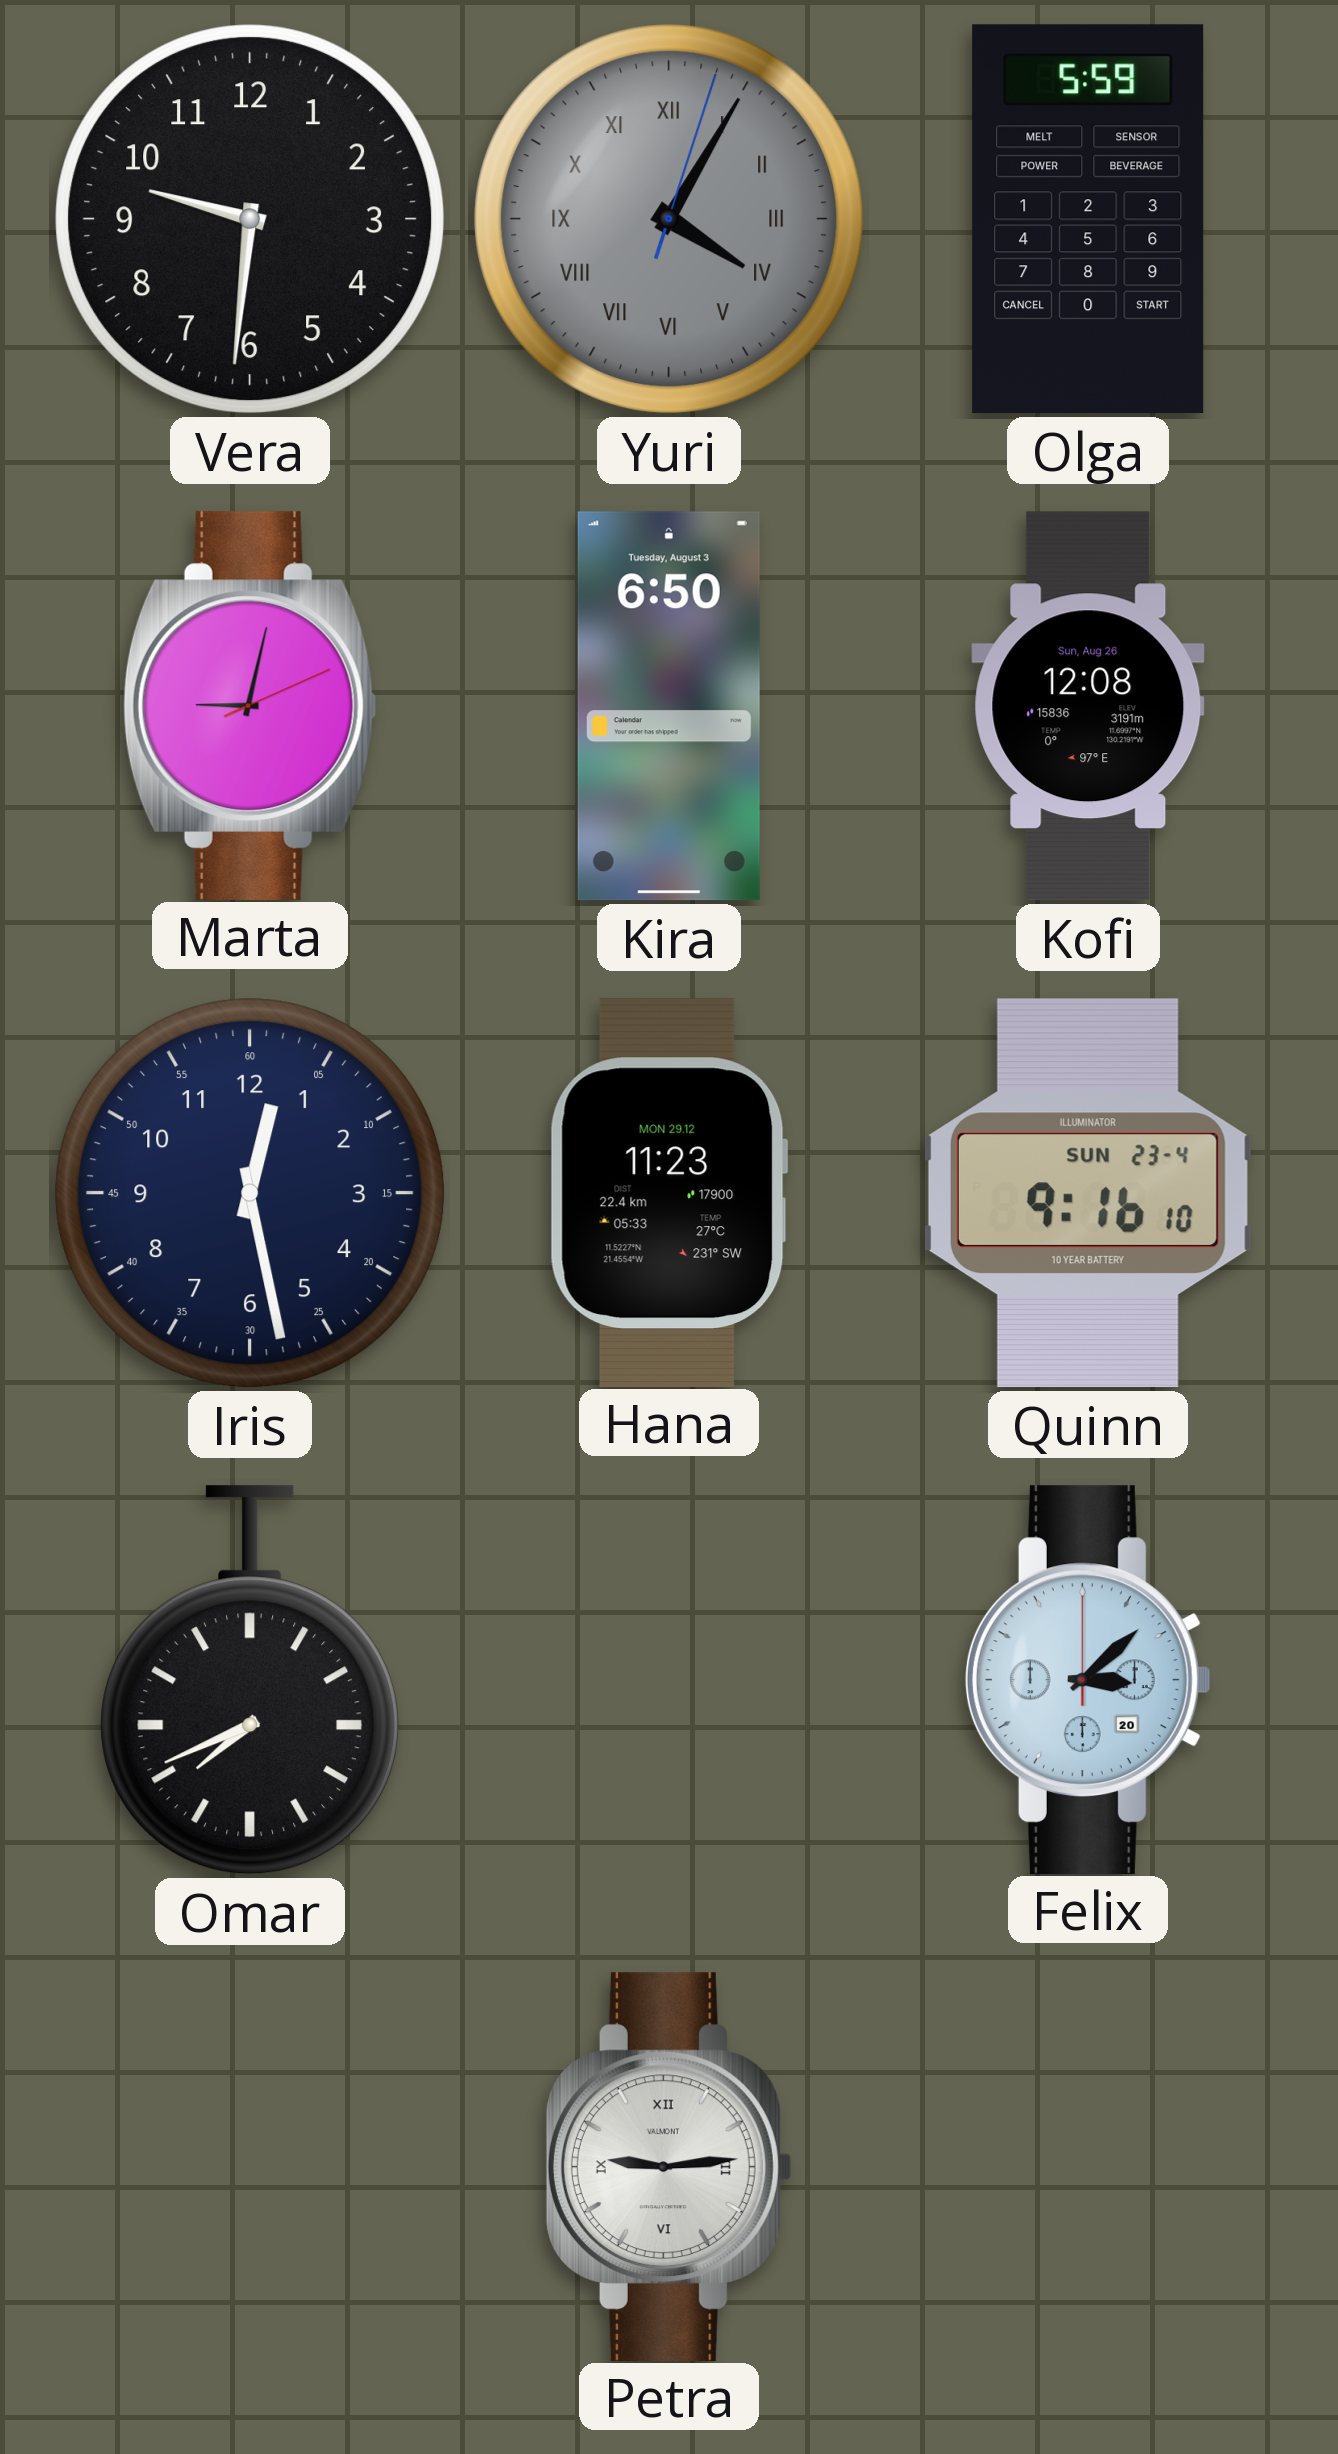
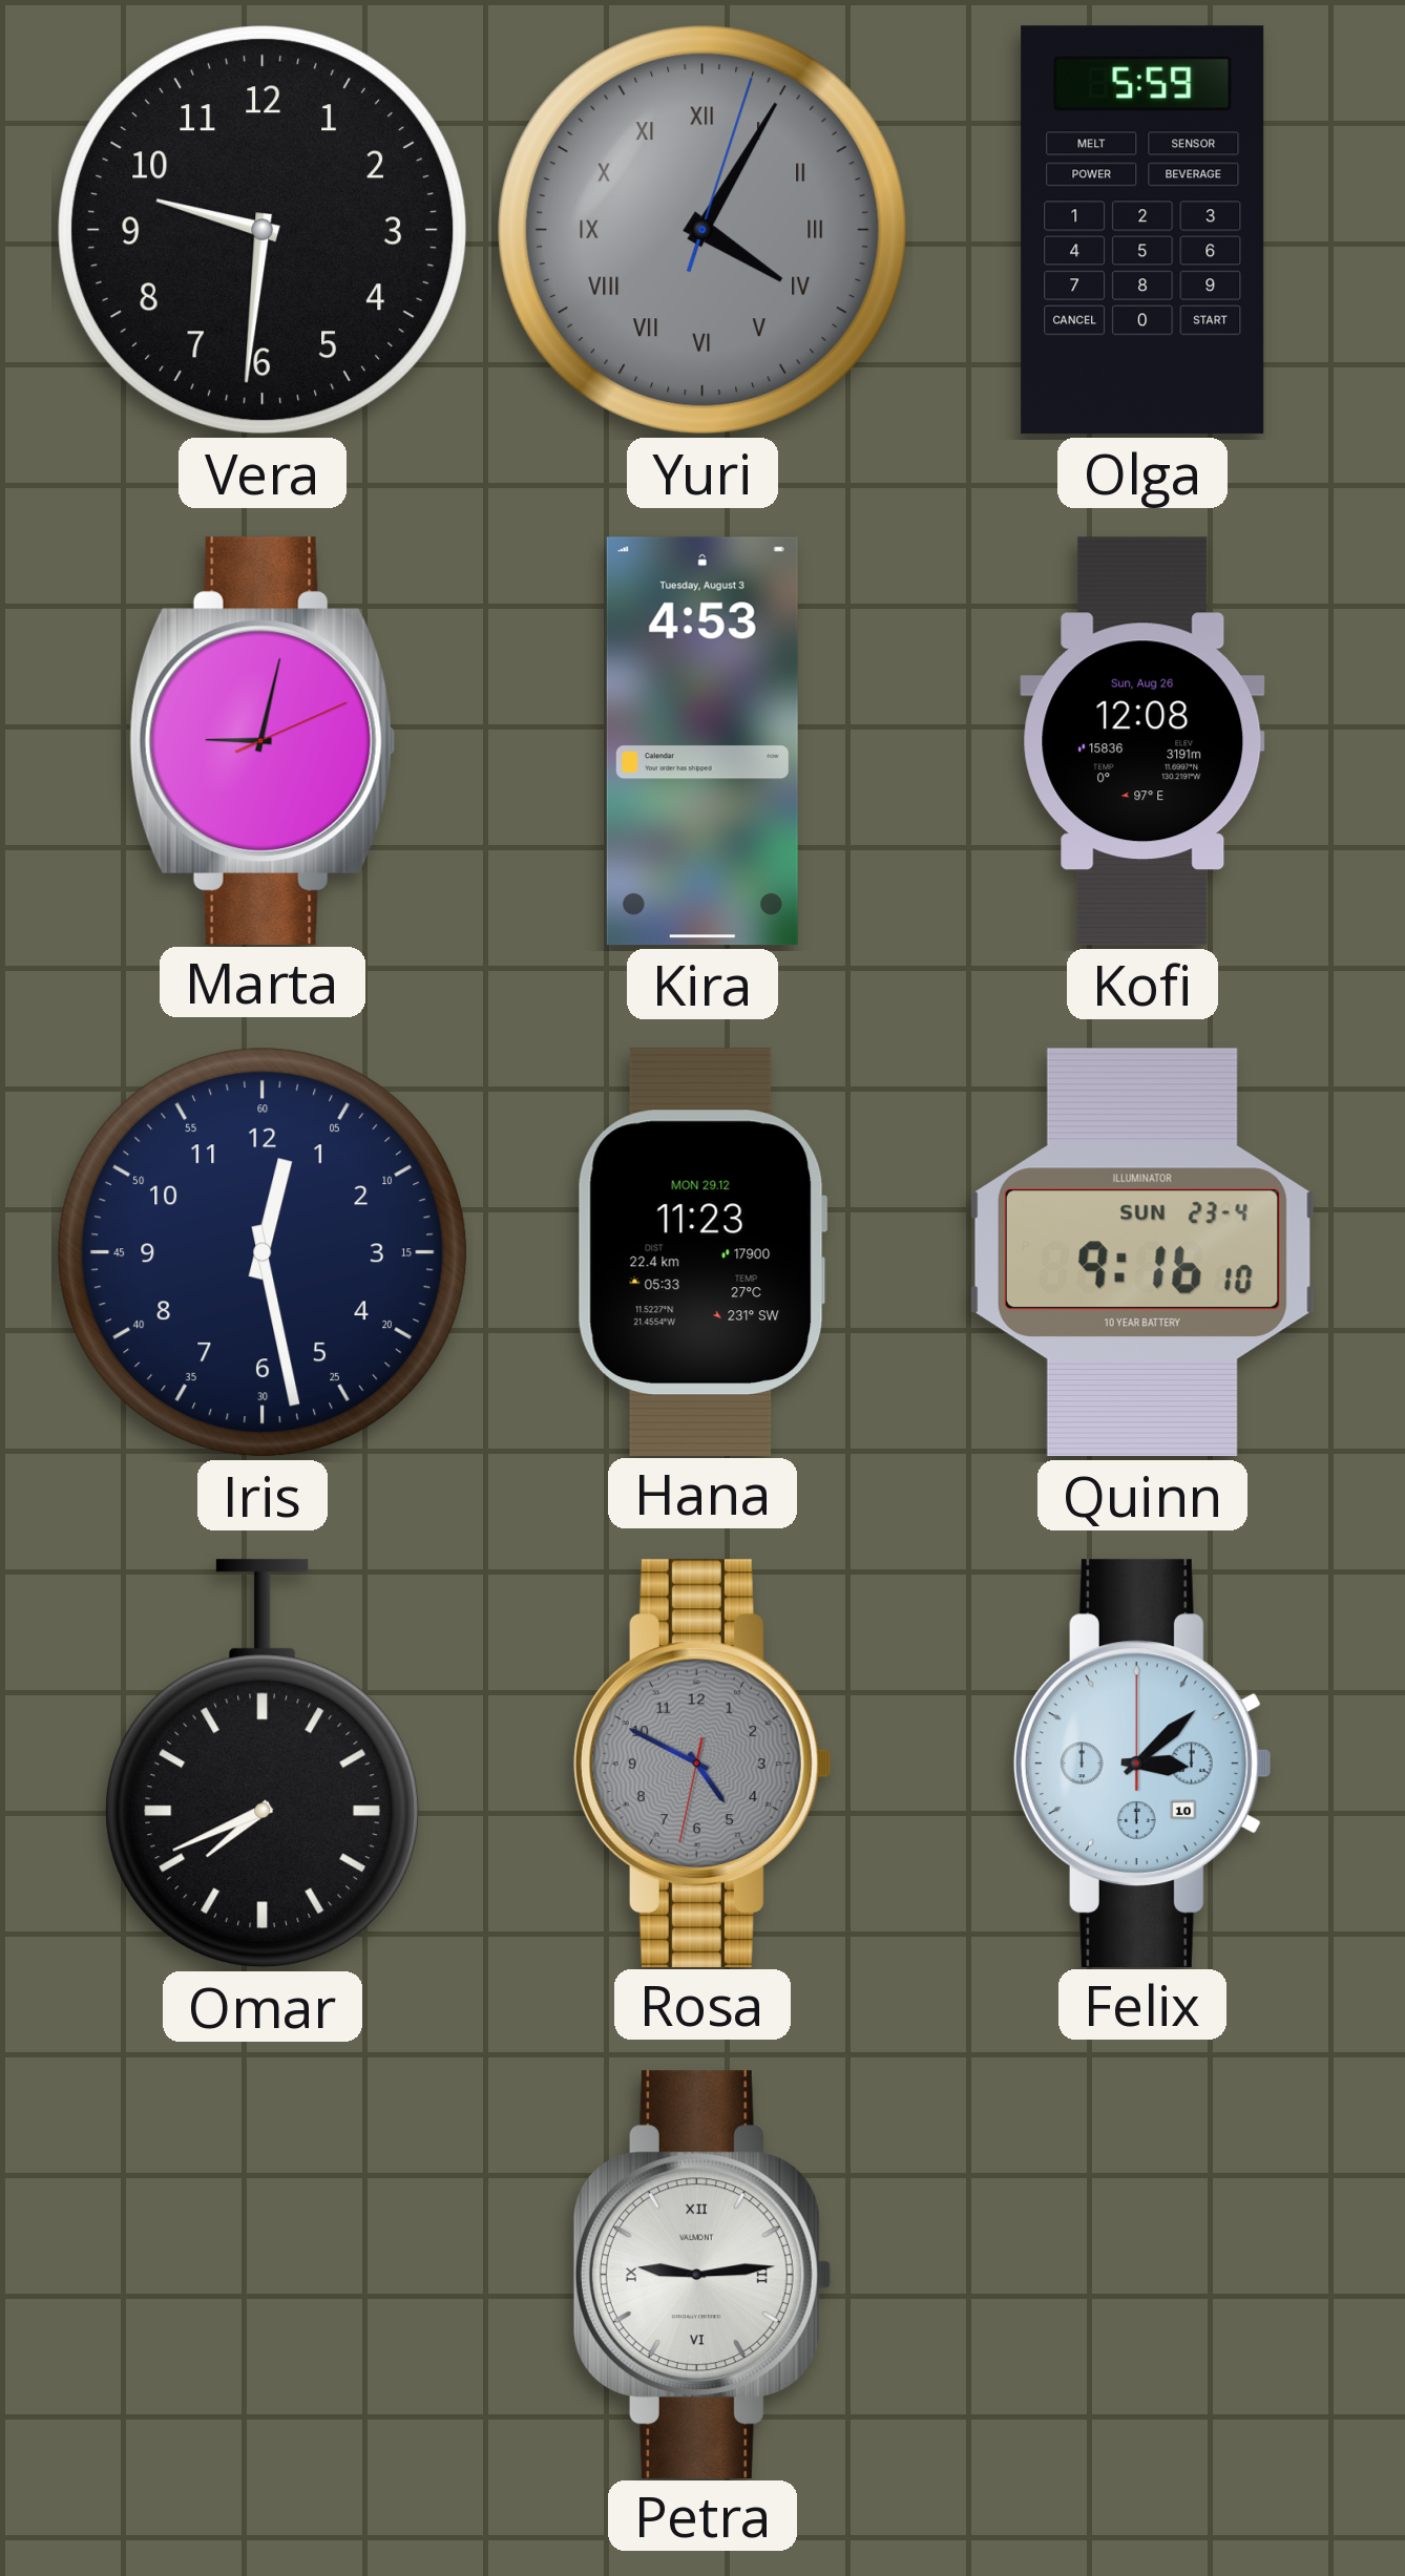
Kira: 6:50 -> 4:53 (702, 741)
Rosa: none -> 4:49 (702, 1762)
Felix date: 20 -> 10 (1142, 1762)
